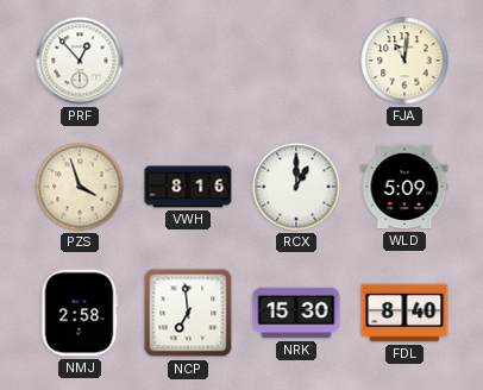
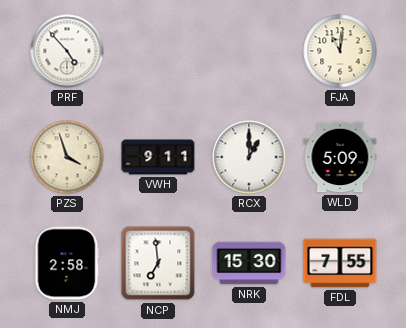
PRF: 12:53 -> 4:53 (67, 51)
VWH: 8:16 -> 9:11 (158, 157)
FDL: 8:40 -> 7:55 (340, 263)
